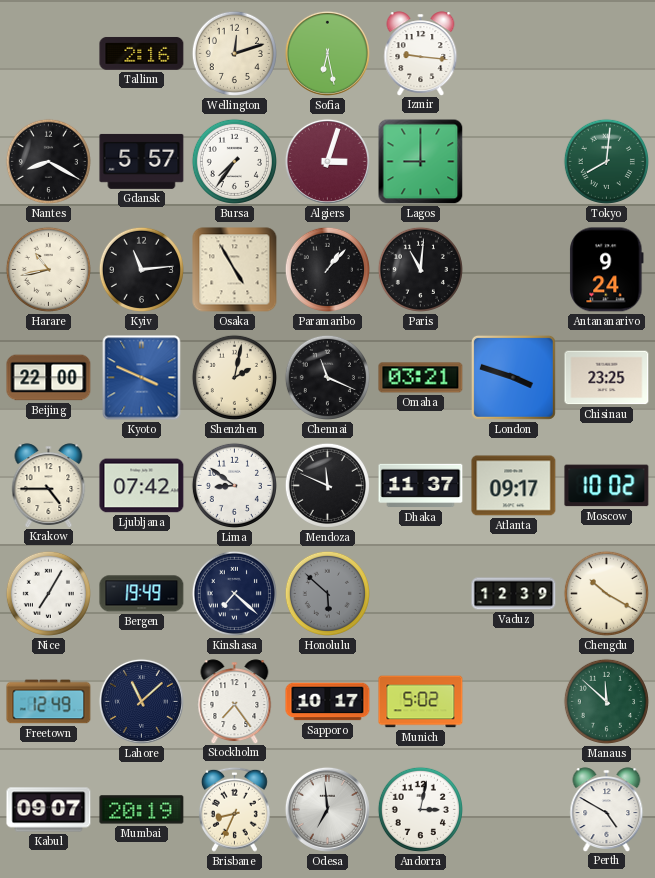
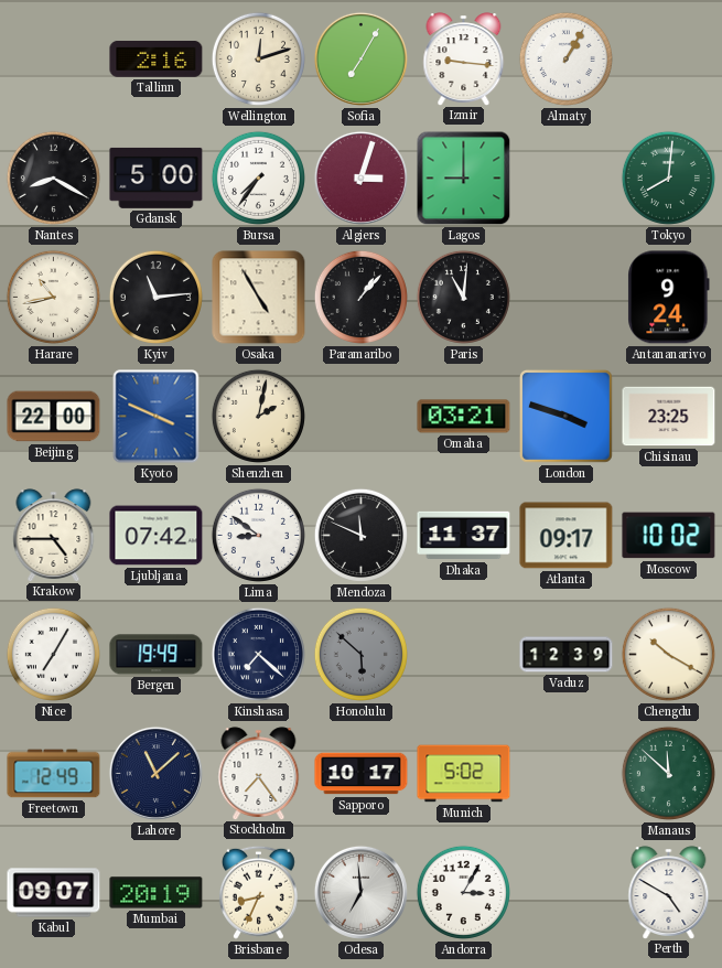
Sofia: 6:28 -> 7:05 (360, 58)
Almaty: none -> 1:05 (565, 58)
Gdansk: 5:57 -> 5:00 (157, 178)
Chennai: 11:19 -> none (327, 377)
Andorra: 3:02 -> 3:05 (463, 892)
